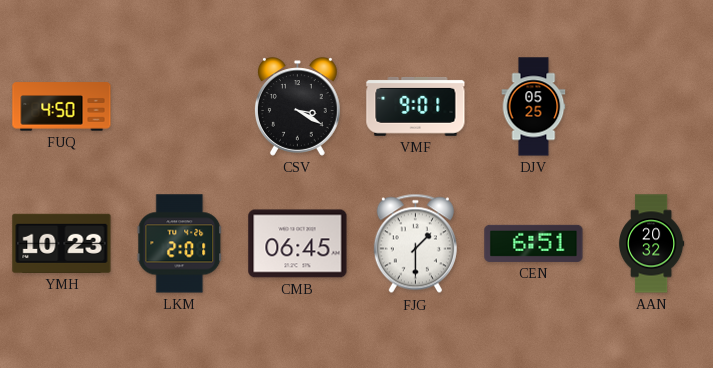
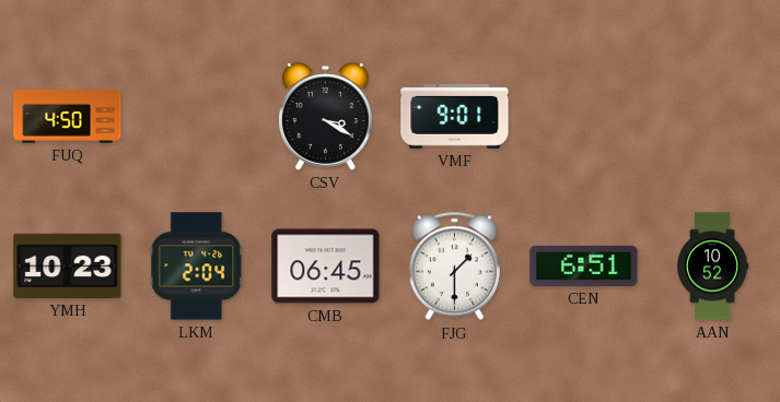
DJV: 05:25 -> none (534, 107)
LKM: 2:01 -> 2:04 (197, 267)
AAN: 20:32 -> 10:52 (712, 267)
